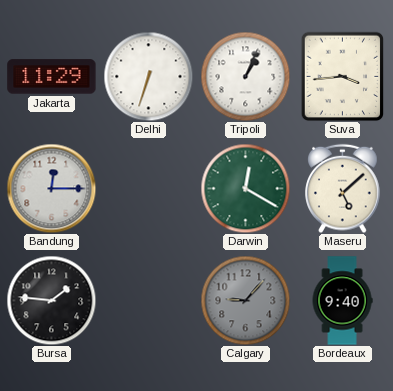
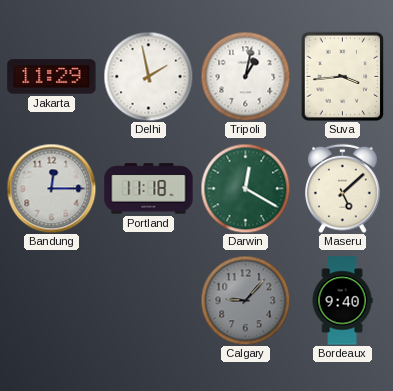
Delhi: 6:33 -> 1:58 (148, 76)
Tripoli: 1:04 -> 1:02 (245, 76)
Portland: none -> 11:18 (149, 189)
Bursa: 1:46 -> none (51, 300)
